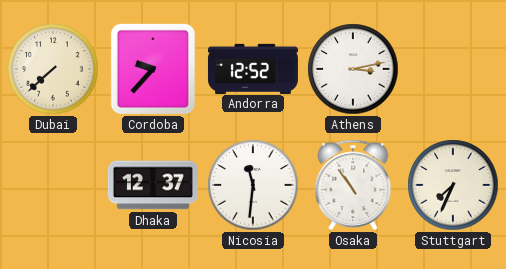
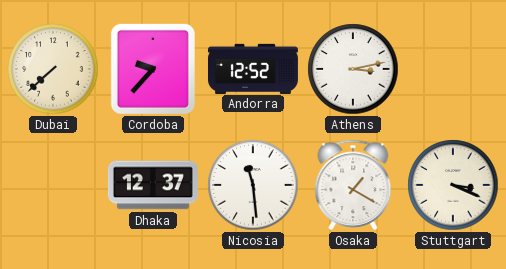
Nicosia: 11:31 -> 11:29 (253, 185)
Osaka: 10:54 -> 1:20 (353, 185)
Stuttgart: 7:34 -> 3:19 (453, 185)
